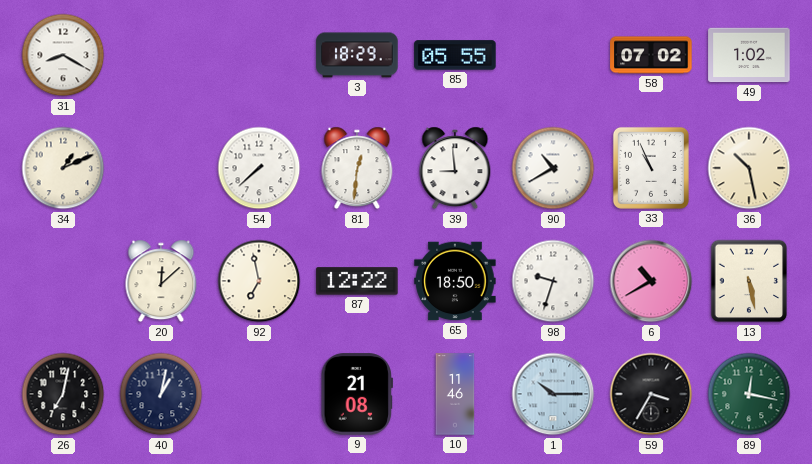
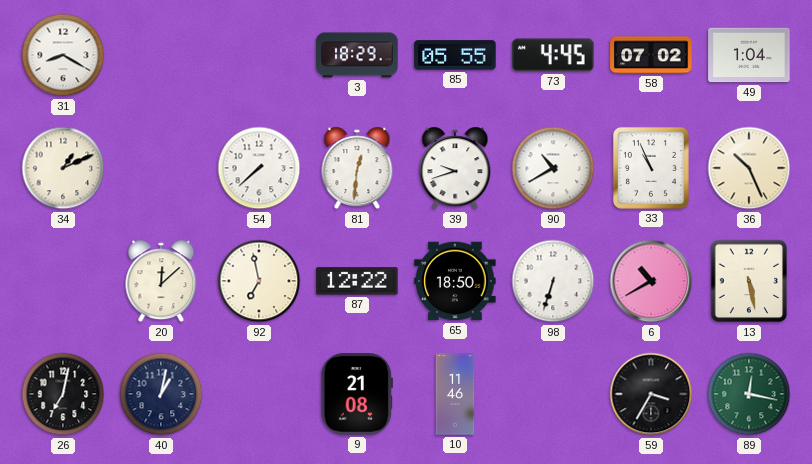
73: none -> 4:45 (553, 55)
49: 1:02 -> 1:04 (749, 55)
39: 8:59 -> 9:42 (455, 168)
36: 10:28 -> 10:26 (749, 168)
98: 9:33 -> 6:33 (553, 281)
1: 10:15 -> none (553, 394)
